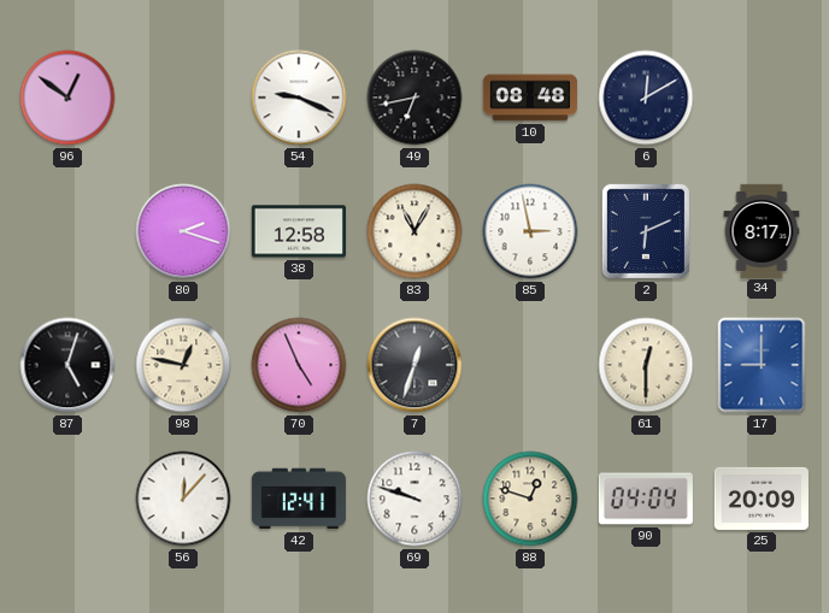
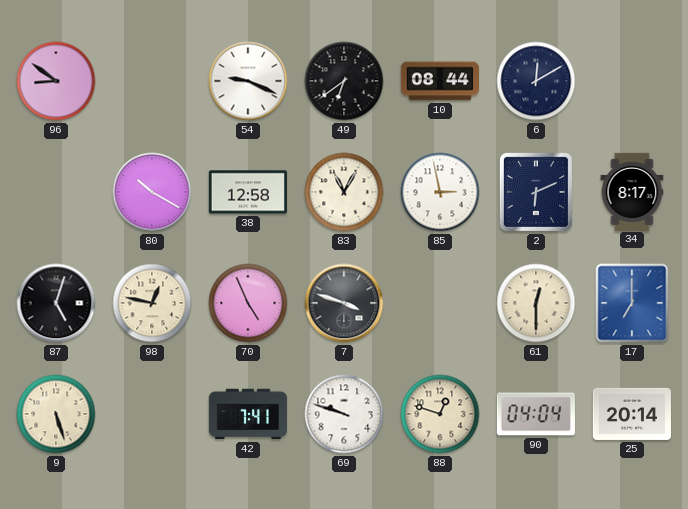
96: 12:51 -> 8:51 (56, 81)
49: 6:43 -> 6:39 (344, 81)
10: 08:48 -> 08:44 (440, 81)
80: 2:18 -> 10:20 (152, 192)
7: 12:33 -> 3:48 (344, 303)
17: 9:00 -> 7:00 (632, 303)
9: none -> 5:27 (56, 414)
56: 12:07 -> none (183, 499)
42: 12:41 -> 7:41 (248, 414)
25: 20:09 -> 20:14 (632, 414)
